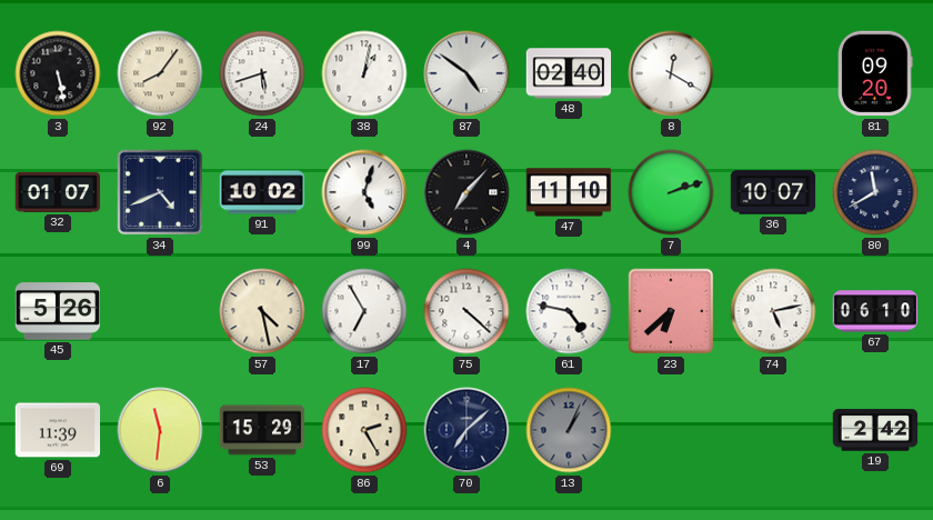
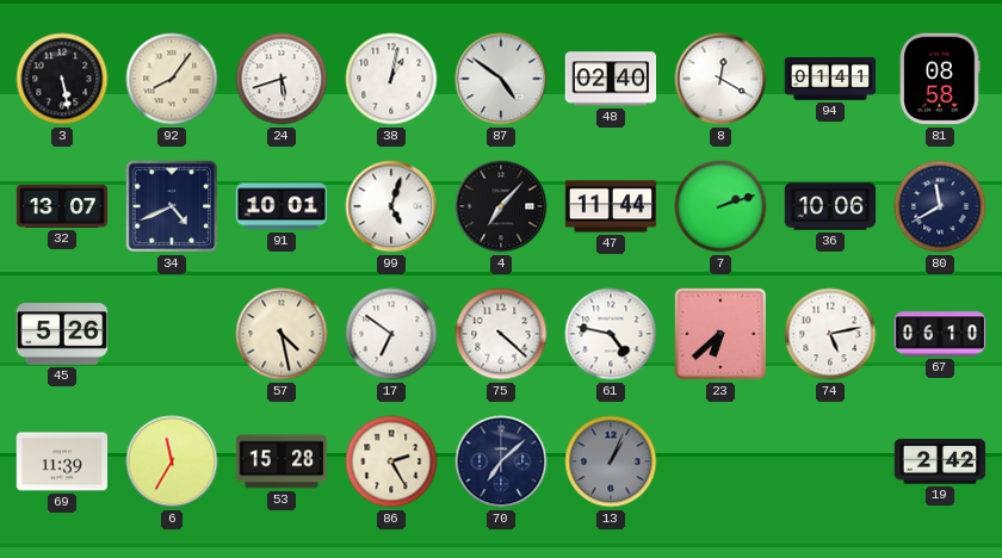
94: none -> 01:41 (830, 80)
81: 09:20 -> 08:58 (940, 79)
32: 01:07 -> 13:07 (62, 206)
91: 10:02 -> 10:01 (282, 206)
47: 11:10 -> 11:44 (611, 206)
36: 10:07 -> 10:06 (830, 206)
17: 6:55 -> 6:51 (391, 334)
6: 11:31 -> 11:35 (172, 461)
53: 15:29 -> 15:28 (282, 461)
